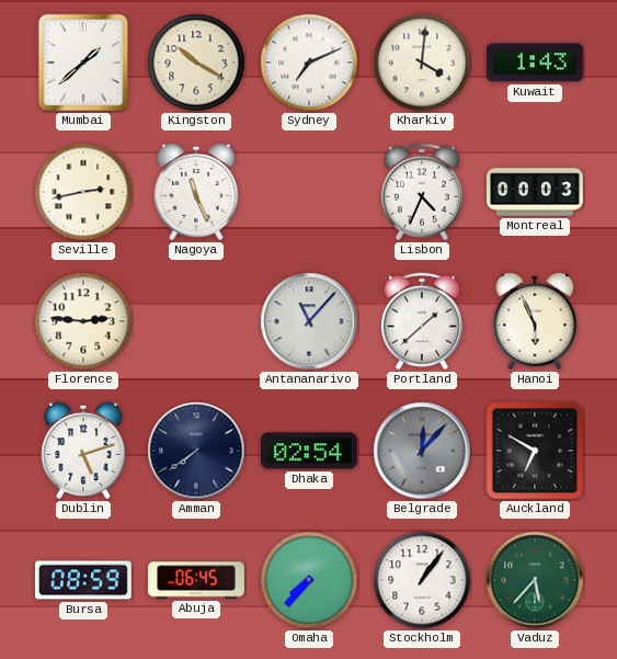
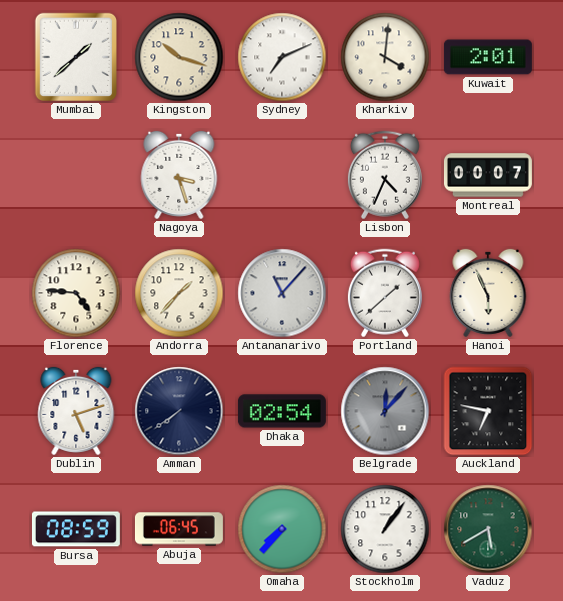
Kingston: 10:20 -> 10:18 (179, 57)
Kuwait: 1:43 -> 2:01 (488, 57)
Seville: 2:43 -> none (83, 192)
Nagoya: 11:26 -> 3:27 (179, 175)
Montreal: 00:03 -> 00:07 (488, 175)
Florence: 2:46 -> 4:46 (76, 293)
Andorra: none -> 1:37 (179, 293)
Auckland: 6:50 -> 6:47 (488, 411)
Vaduz: 5:37 -> 5:40 (488, 529)
